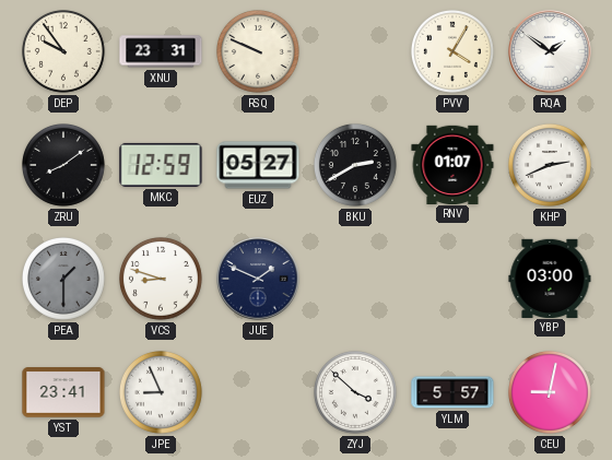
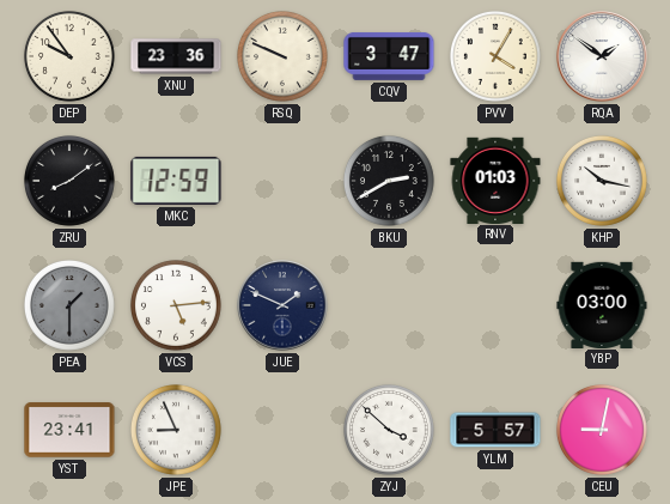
XNU: 23:31 -> 23:36 (176, 56)
CQV: none -> 3:47 (389, 56)
EUZ: 05:27 -> none (258, 165)
RNV: 01:07 -> 01:03 (495, 180)
KHP: 2:41 -> 10:17 (603, 182)
VCS: 8:48 -> 5:14 (177, 306)
